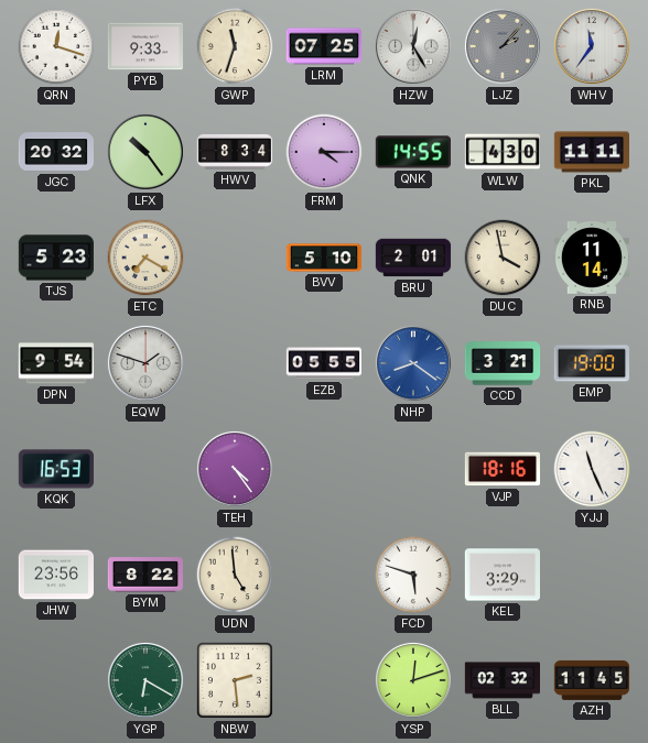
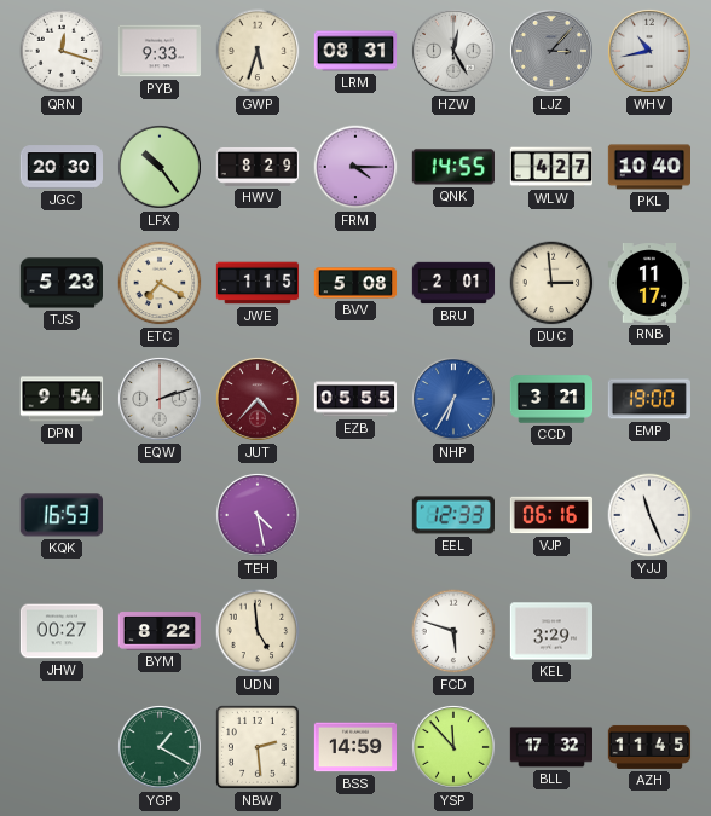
GWP: 11:33 -> 5:33 (258, 51)
LRM: 07:25 -> 08:31 (354, 51)
LJZ: 2:07 -> 3:07 (551, 51)
WHV: 11:36 -> 10:43 (649, 51)
JGC: 20:32 -> 20:30 (60, 167)
HWV: 8:34 -> 8:29 (258, 167)
WLW: 4:30 -> 4:27 (550, 167)
PKL: 11:11 -> 10:40 (648, 167)
JWE: none -> 1:15 (258, 283)
BVV: 5:10 -> 5:08 (355, 283)
DUC: 3:58 -> 2:59 (551, 283)
RNB: 11:14 -> 11:17 (648, 284)
EQW: 1:48 -> 2:12 (160, 399)
JUT: none -> 4:37 (258, 399)
NHP: 8:21 -> 6:35 (453, 399)
TEH: 4:24 -> 4:28 (258, 515)
EEL: none -> 12:33 (452, 515)
VJP: 18:16 -> 06:16 (550, 515)
JHW: 23:56 -> 00:27 (60, 631)
YGP: 6:20 -> 1:20 (160, 747)
BSS: none -> 14:59 (354, 747)
YSP: 12:12 -> 11:53 (453, 747)
BLL: 02:32 -> 17:32 (551, 747)
